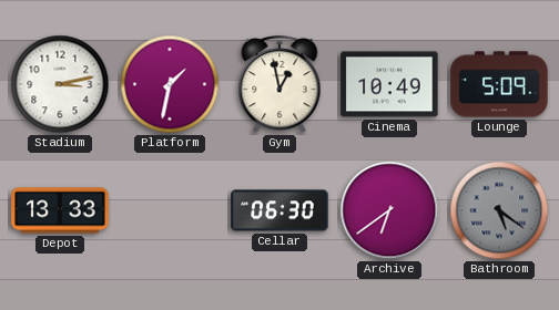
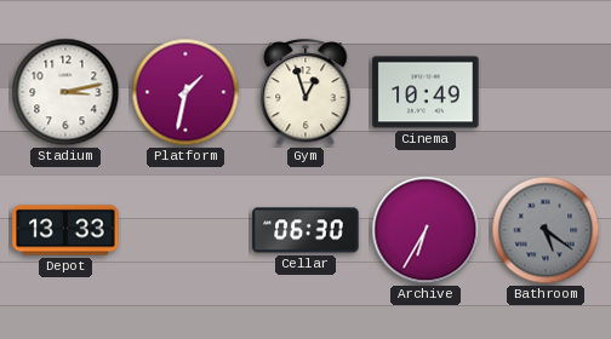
Gym: 12:58 -> 12:57 (305, 93)
Lounge: 5:09 -> none (499, 84)
Archive: 6:39 -> 6:35 (426, 230)
